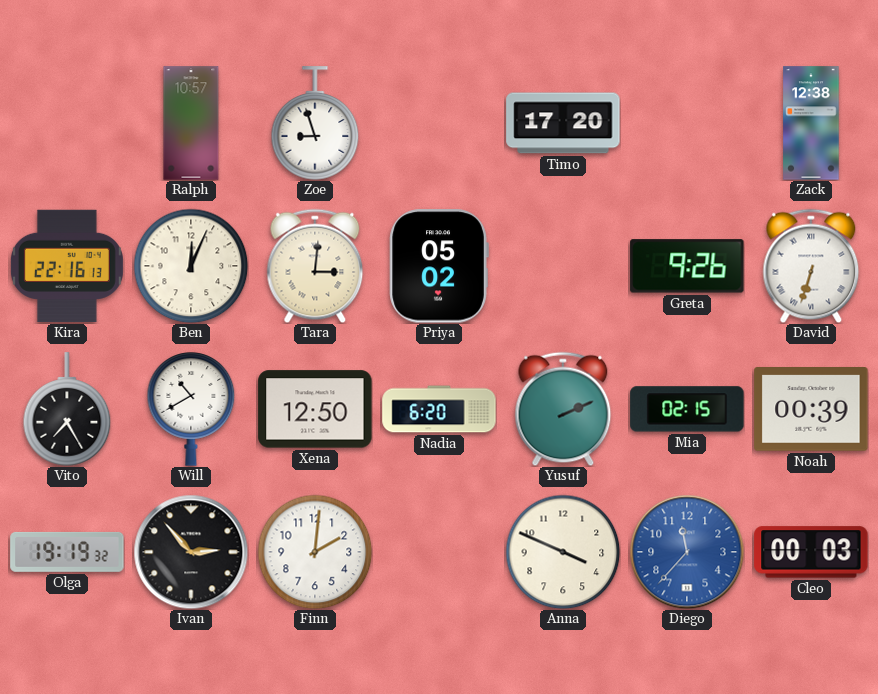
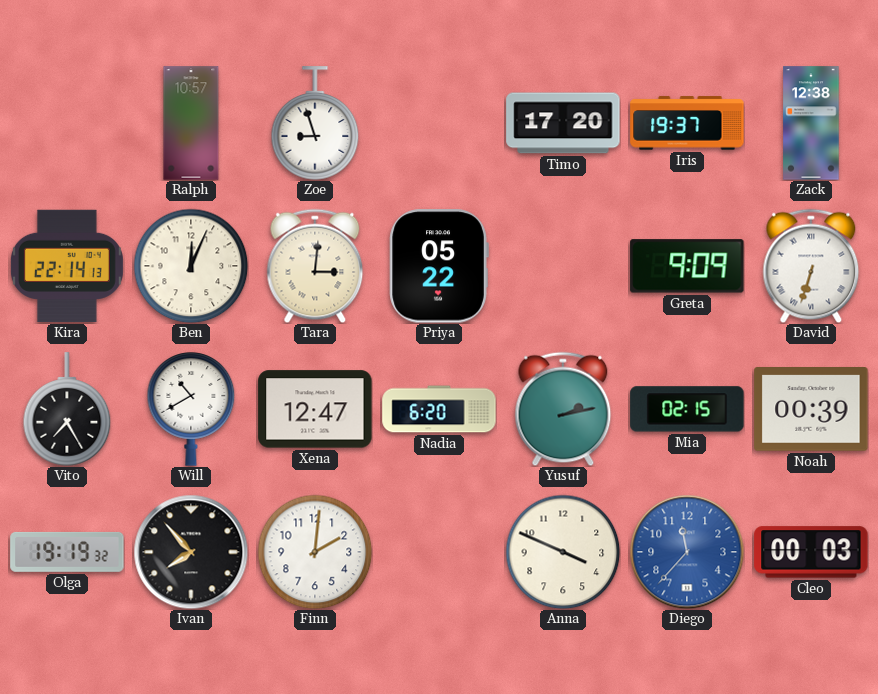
Iris: none -> 19:37 (687, 123)
Kira: 22:16 -> 22:14 (67, 266)
Priya: 05:02 -> 05:22 (439, 266)
Greta: 9:26 -> 9:09 (687, 266)
Xena: 12:50 -> 12:47 (315, 409)
Yusuf: 2:11 -> 2:13 (563, 409)
Ivan: 2:53 -> 7:53 (191, 552)
